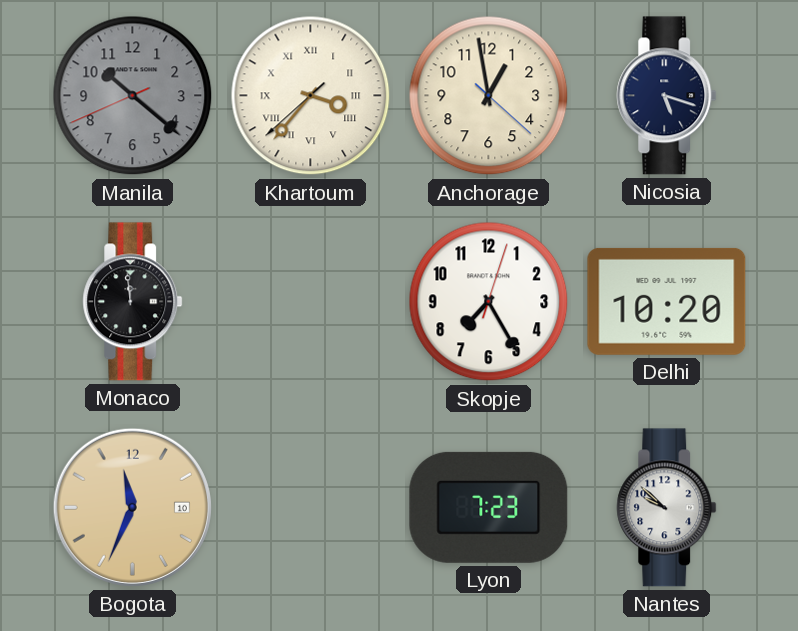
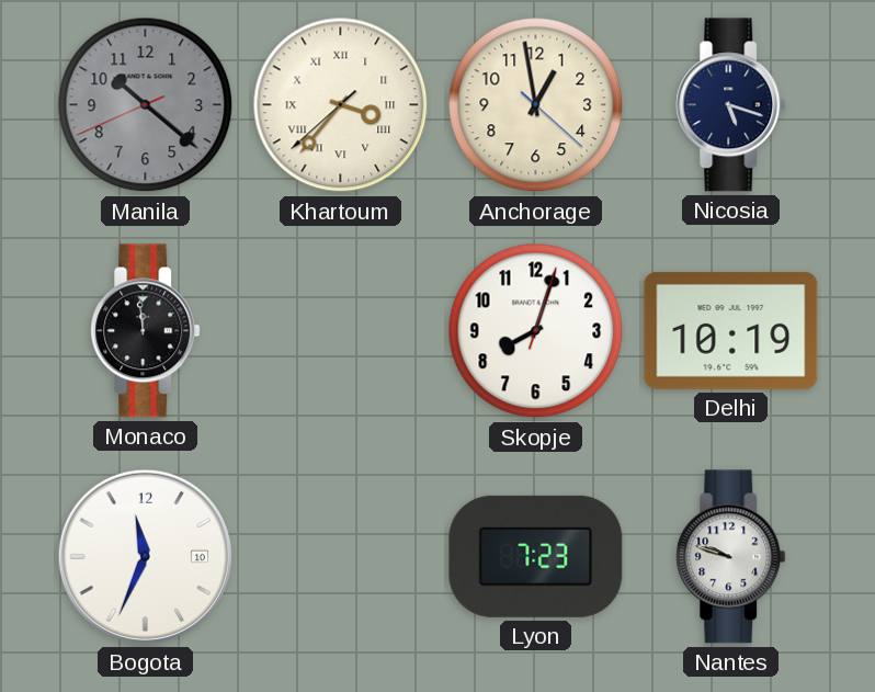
Skopje: 7:25 -> 8:03 (536, 331)
Delhi: 10:20 -> 10:19 (731, 330)
Bogota dial: champagne -> white (145, 556)
Nantes: 9:52 -> 9:48 (731, 557)
